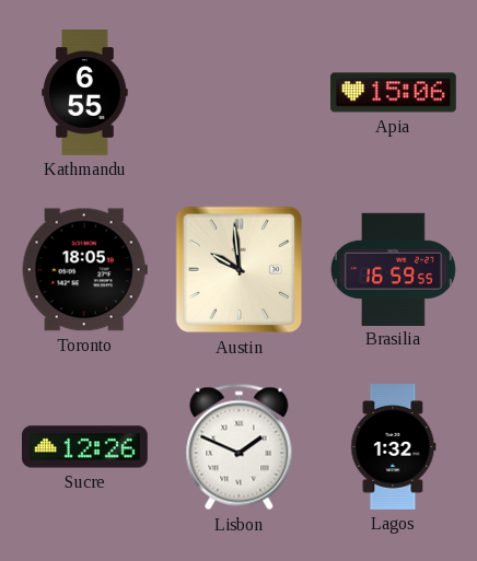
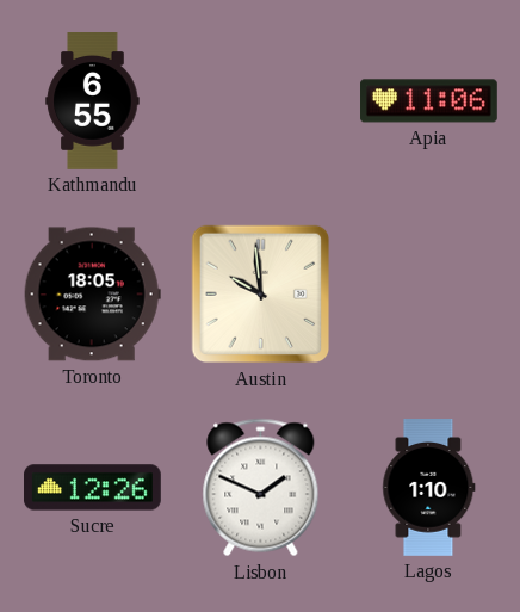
Apia: 15:06 -> 11:06 (429, 101)
Brasilia: 16:59 -> none (393, 269)
Lagos: 1:32 -> 1:10 (429, 488)
